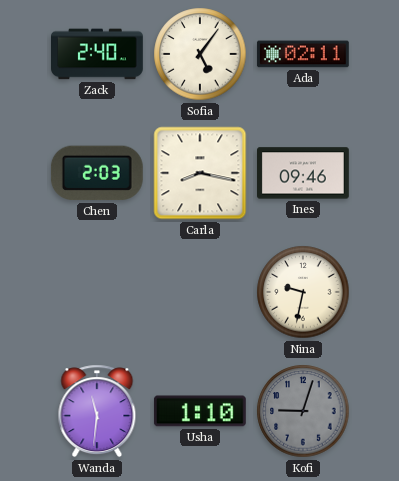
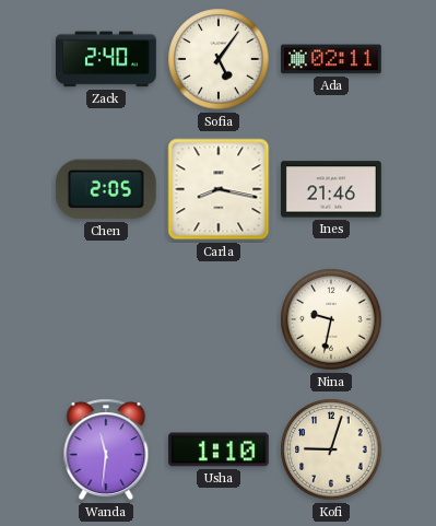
Chen: 2:03 -> 2:05 (106, 189)
Ines: 09:46 -> 21:46 (332, 189)
Kofi dial: grey -> cream (331, 449)
